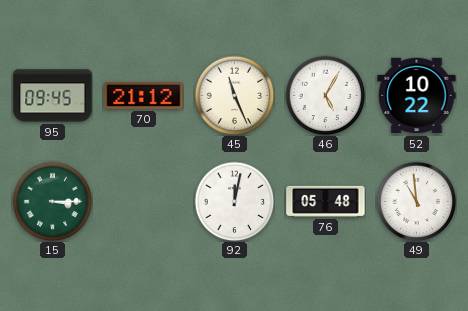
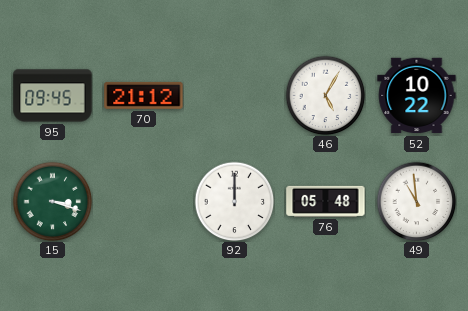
45: 11:26 -> none (234, 95)
15: 3:15 -> 3:18 (52, 201)
92: 12:02 -> 12:00 (234, 201)
